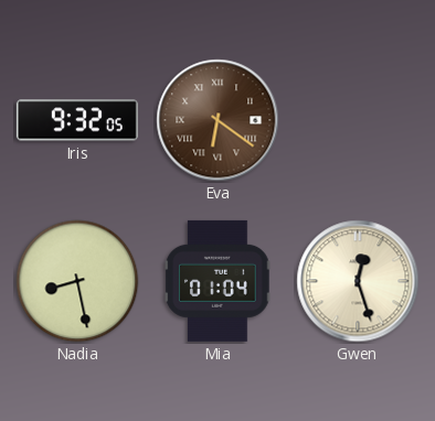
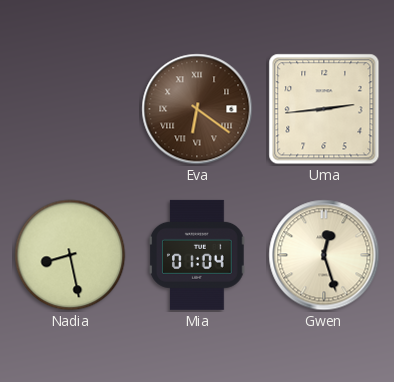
Iris: 9:32 -> none (77, 120)
Uma: none -> 2:44 (324, 109)
